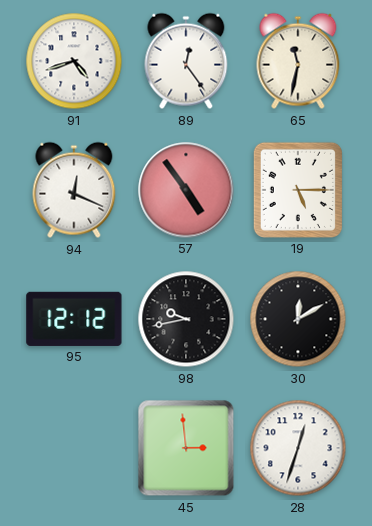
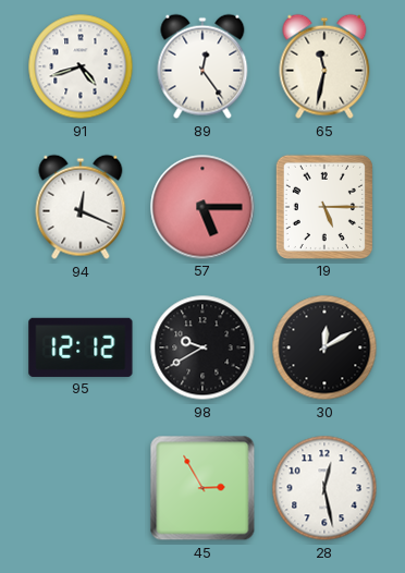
57: 4:54 -> 5:15 (202, 207)
98: 9:43 -> 9:40 (202, 348)
45: 2:59 -> 2:55 (202, 488)
28: 12:33 -> 12:28 (324, 488)
